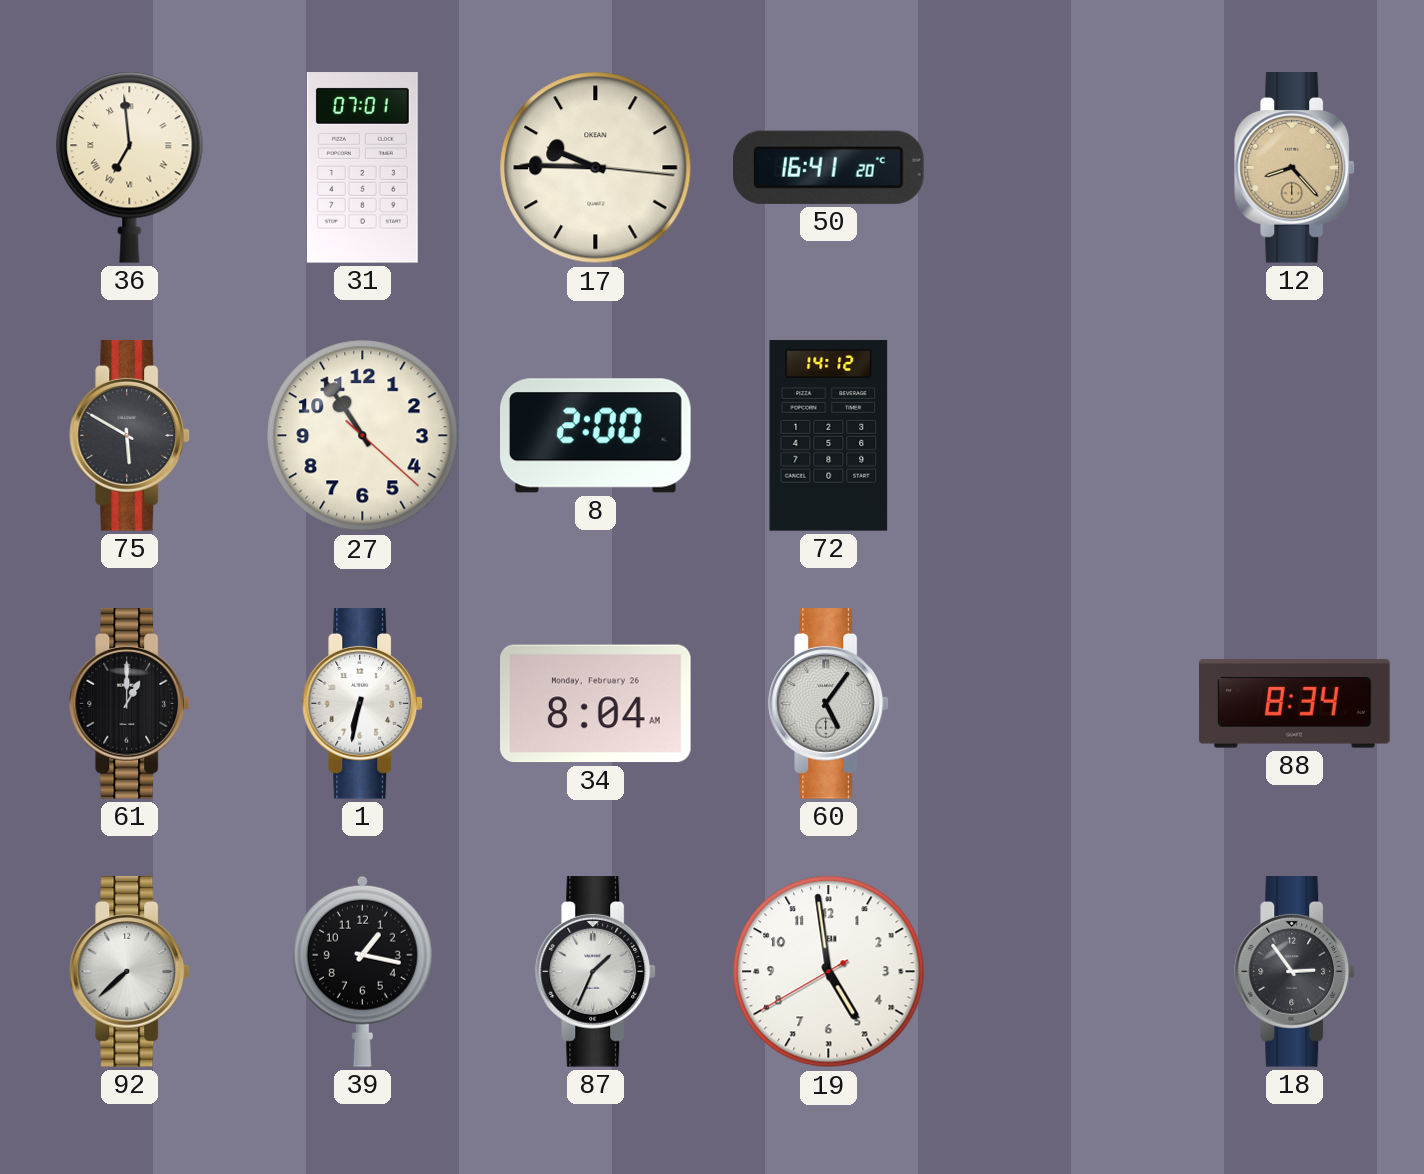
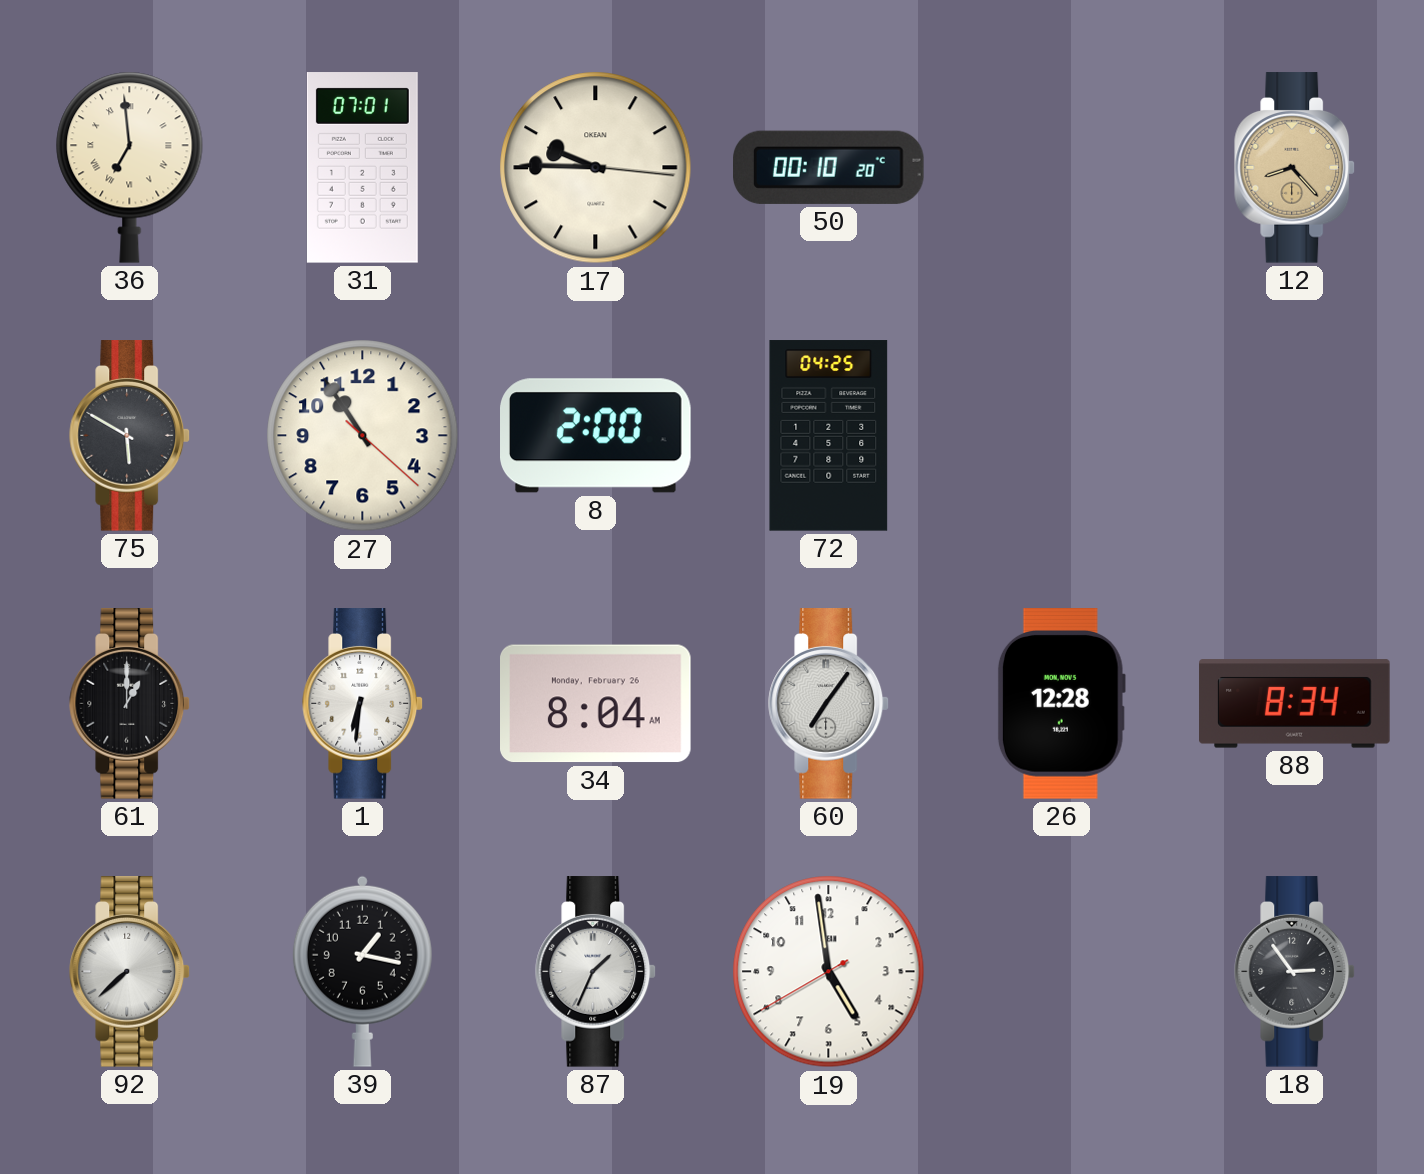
50: 16:41 -> 00:10 (829, 167)
72: 14:12 -> 04:25 (829, 436)
1: 6:32 -> 6:31 (363, 704)
60: 5:06 -> 7:06 (829, 704)
26: none -> 12:28 (1061, 704)
